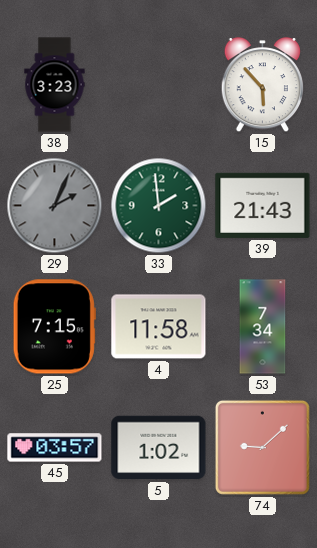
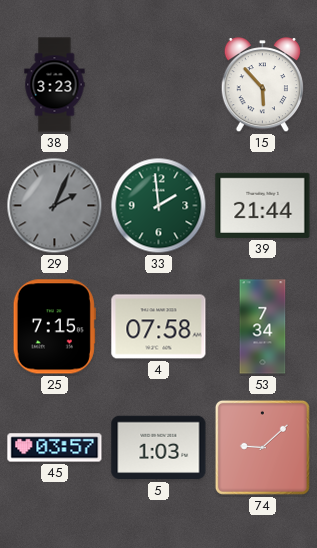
39: 21:43 -> 21:44 (263, 205)
4: 11:58 -> 07:58 (159, 327)
5: 1:02 -> 1:03 (159, 448)
